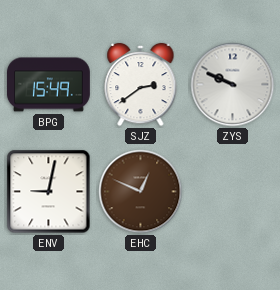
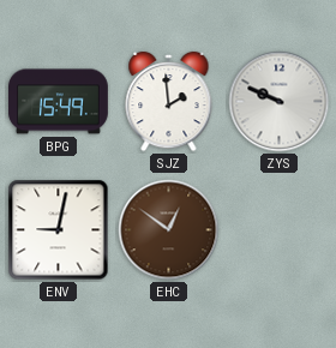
SJZ: 2:39 -> 1:59 (169, 102)
EHC: 12:49 -> 12:51 (169, 230)
